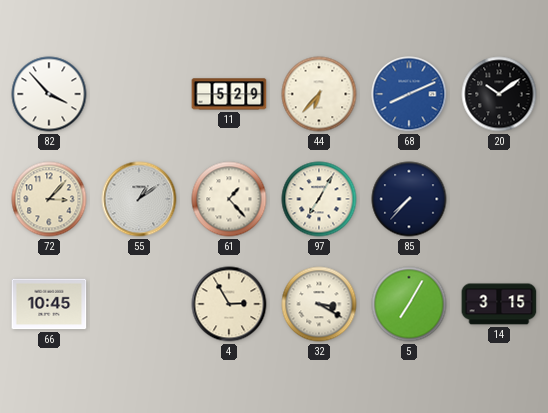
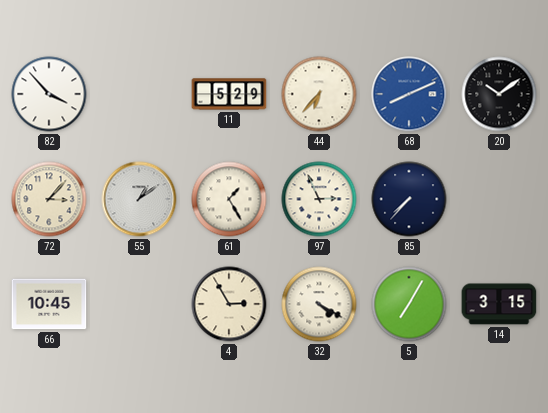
61: 1:23 -> 1:25 (229, 199)
97: 7:05 -> 2:56 (319, 199)
32: 3:20 -> 4:20 (319, 304)
